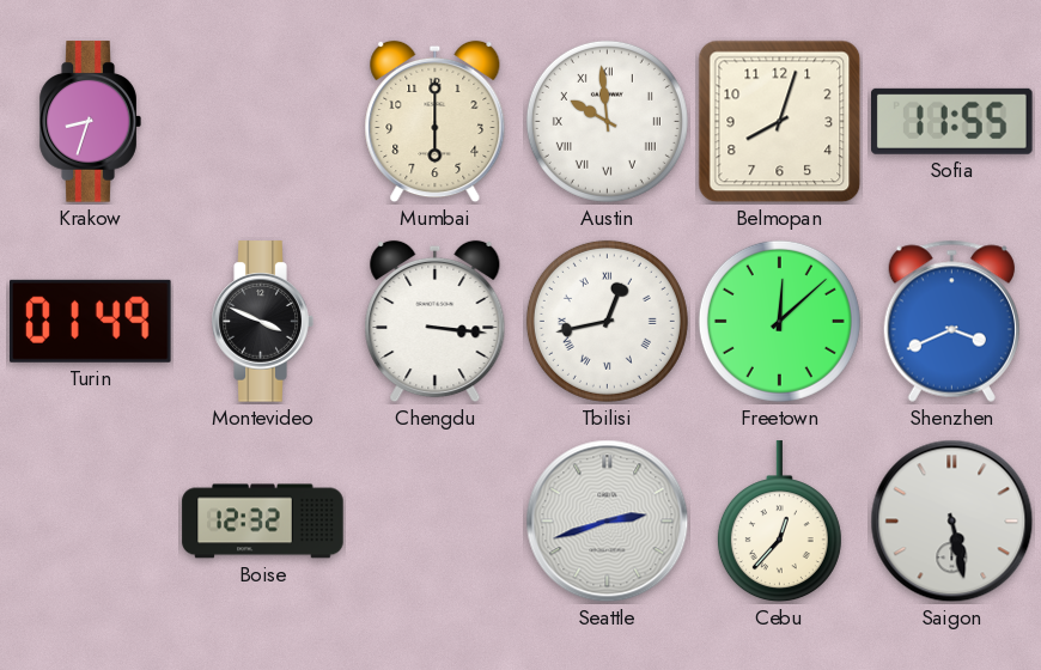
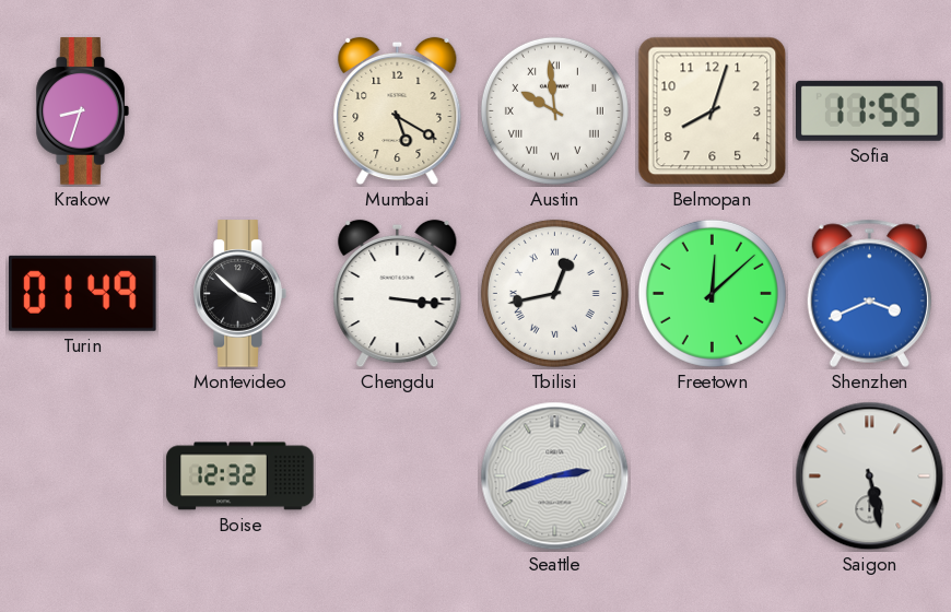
Mumbai: 6:00 -> 5:20 (398, 111)
Montevideo: 3:49 -> 3:52 (239, 294)
Cebu: 12:37 -> none (779, 522)
